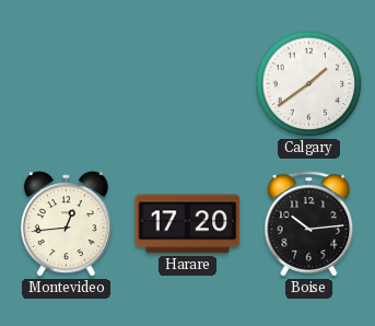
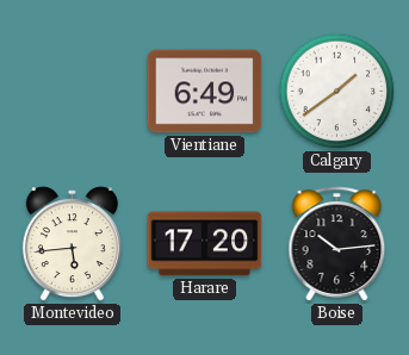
Vientiane: none -> 6:49 (205, 92)
Montevideo: 12:44 -> 5:44 (72, 244)
